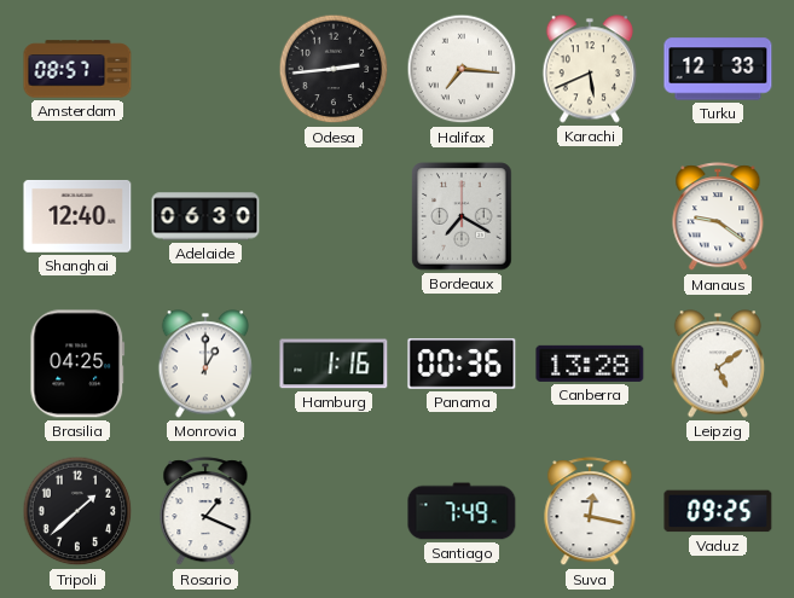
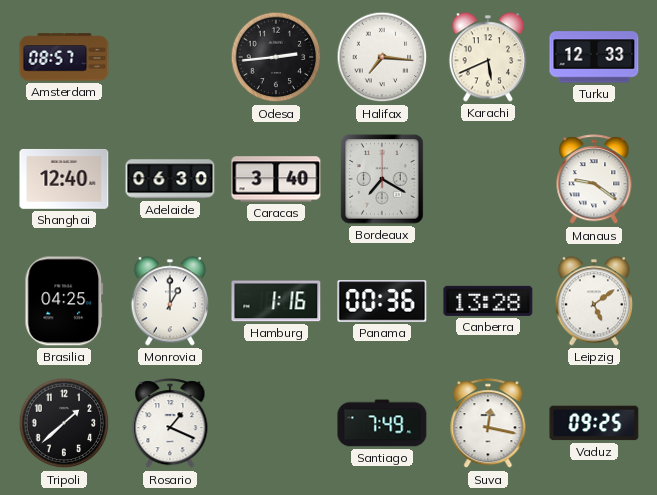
Caracas: none -> 3:40 (276, 179)
